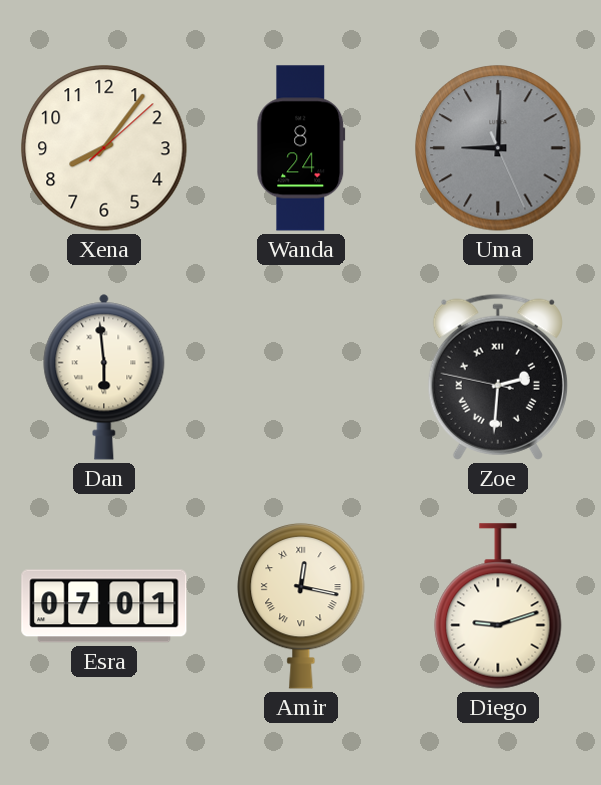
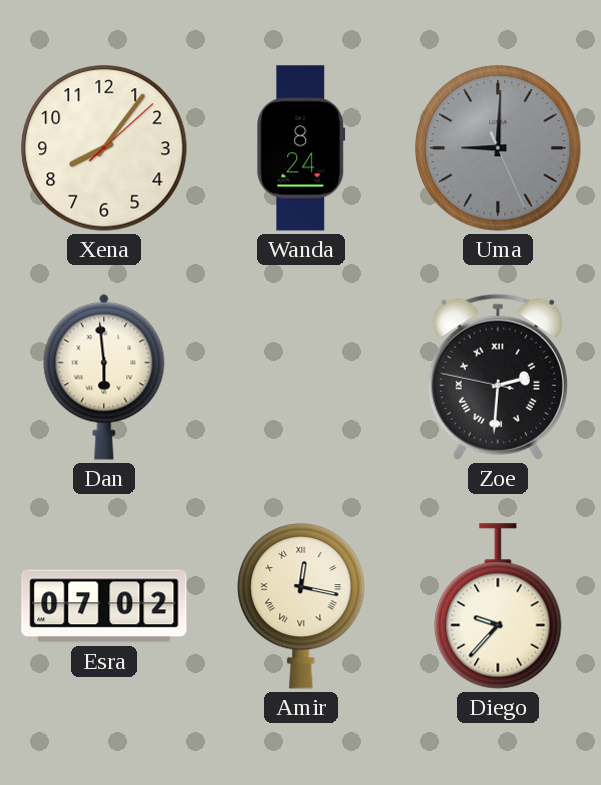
Esra: 07:01 -> 07:02 (104, 606)
Diego: 9:12 -> 9:37 (498, 606)
